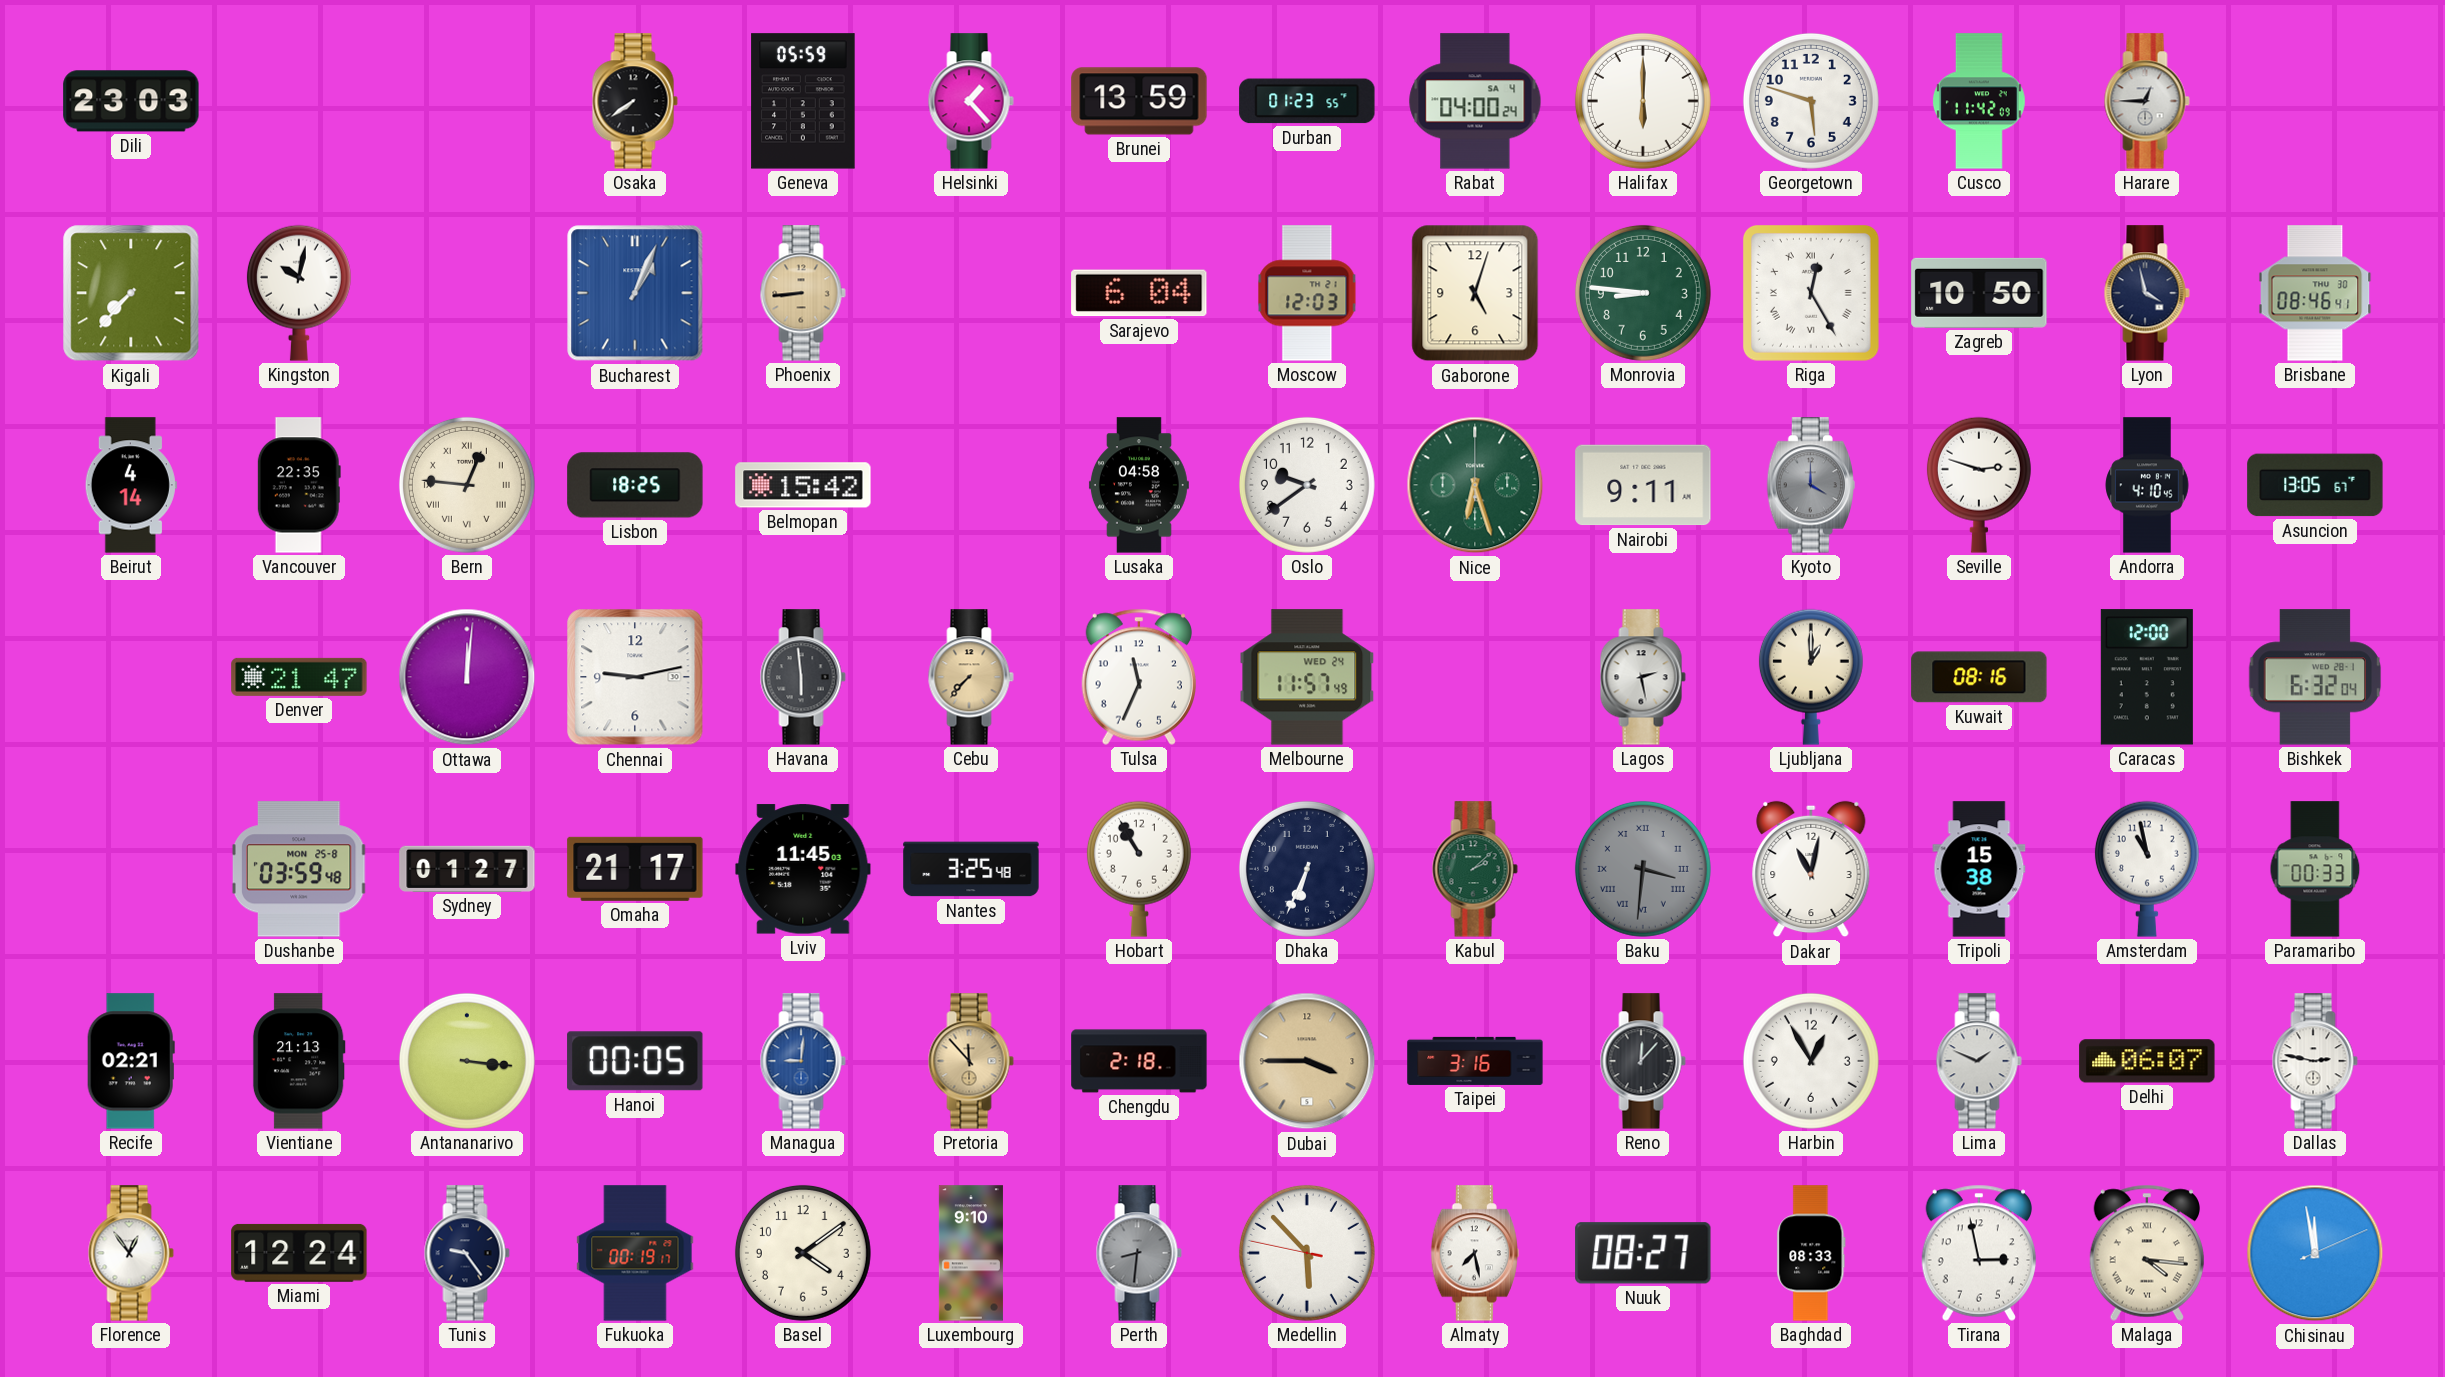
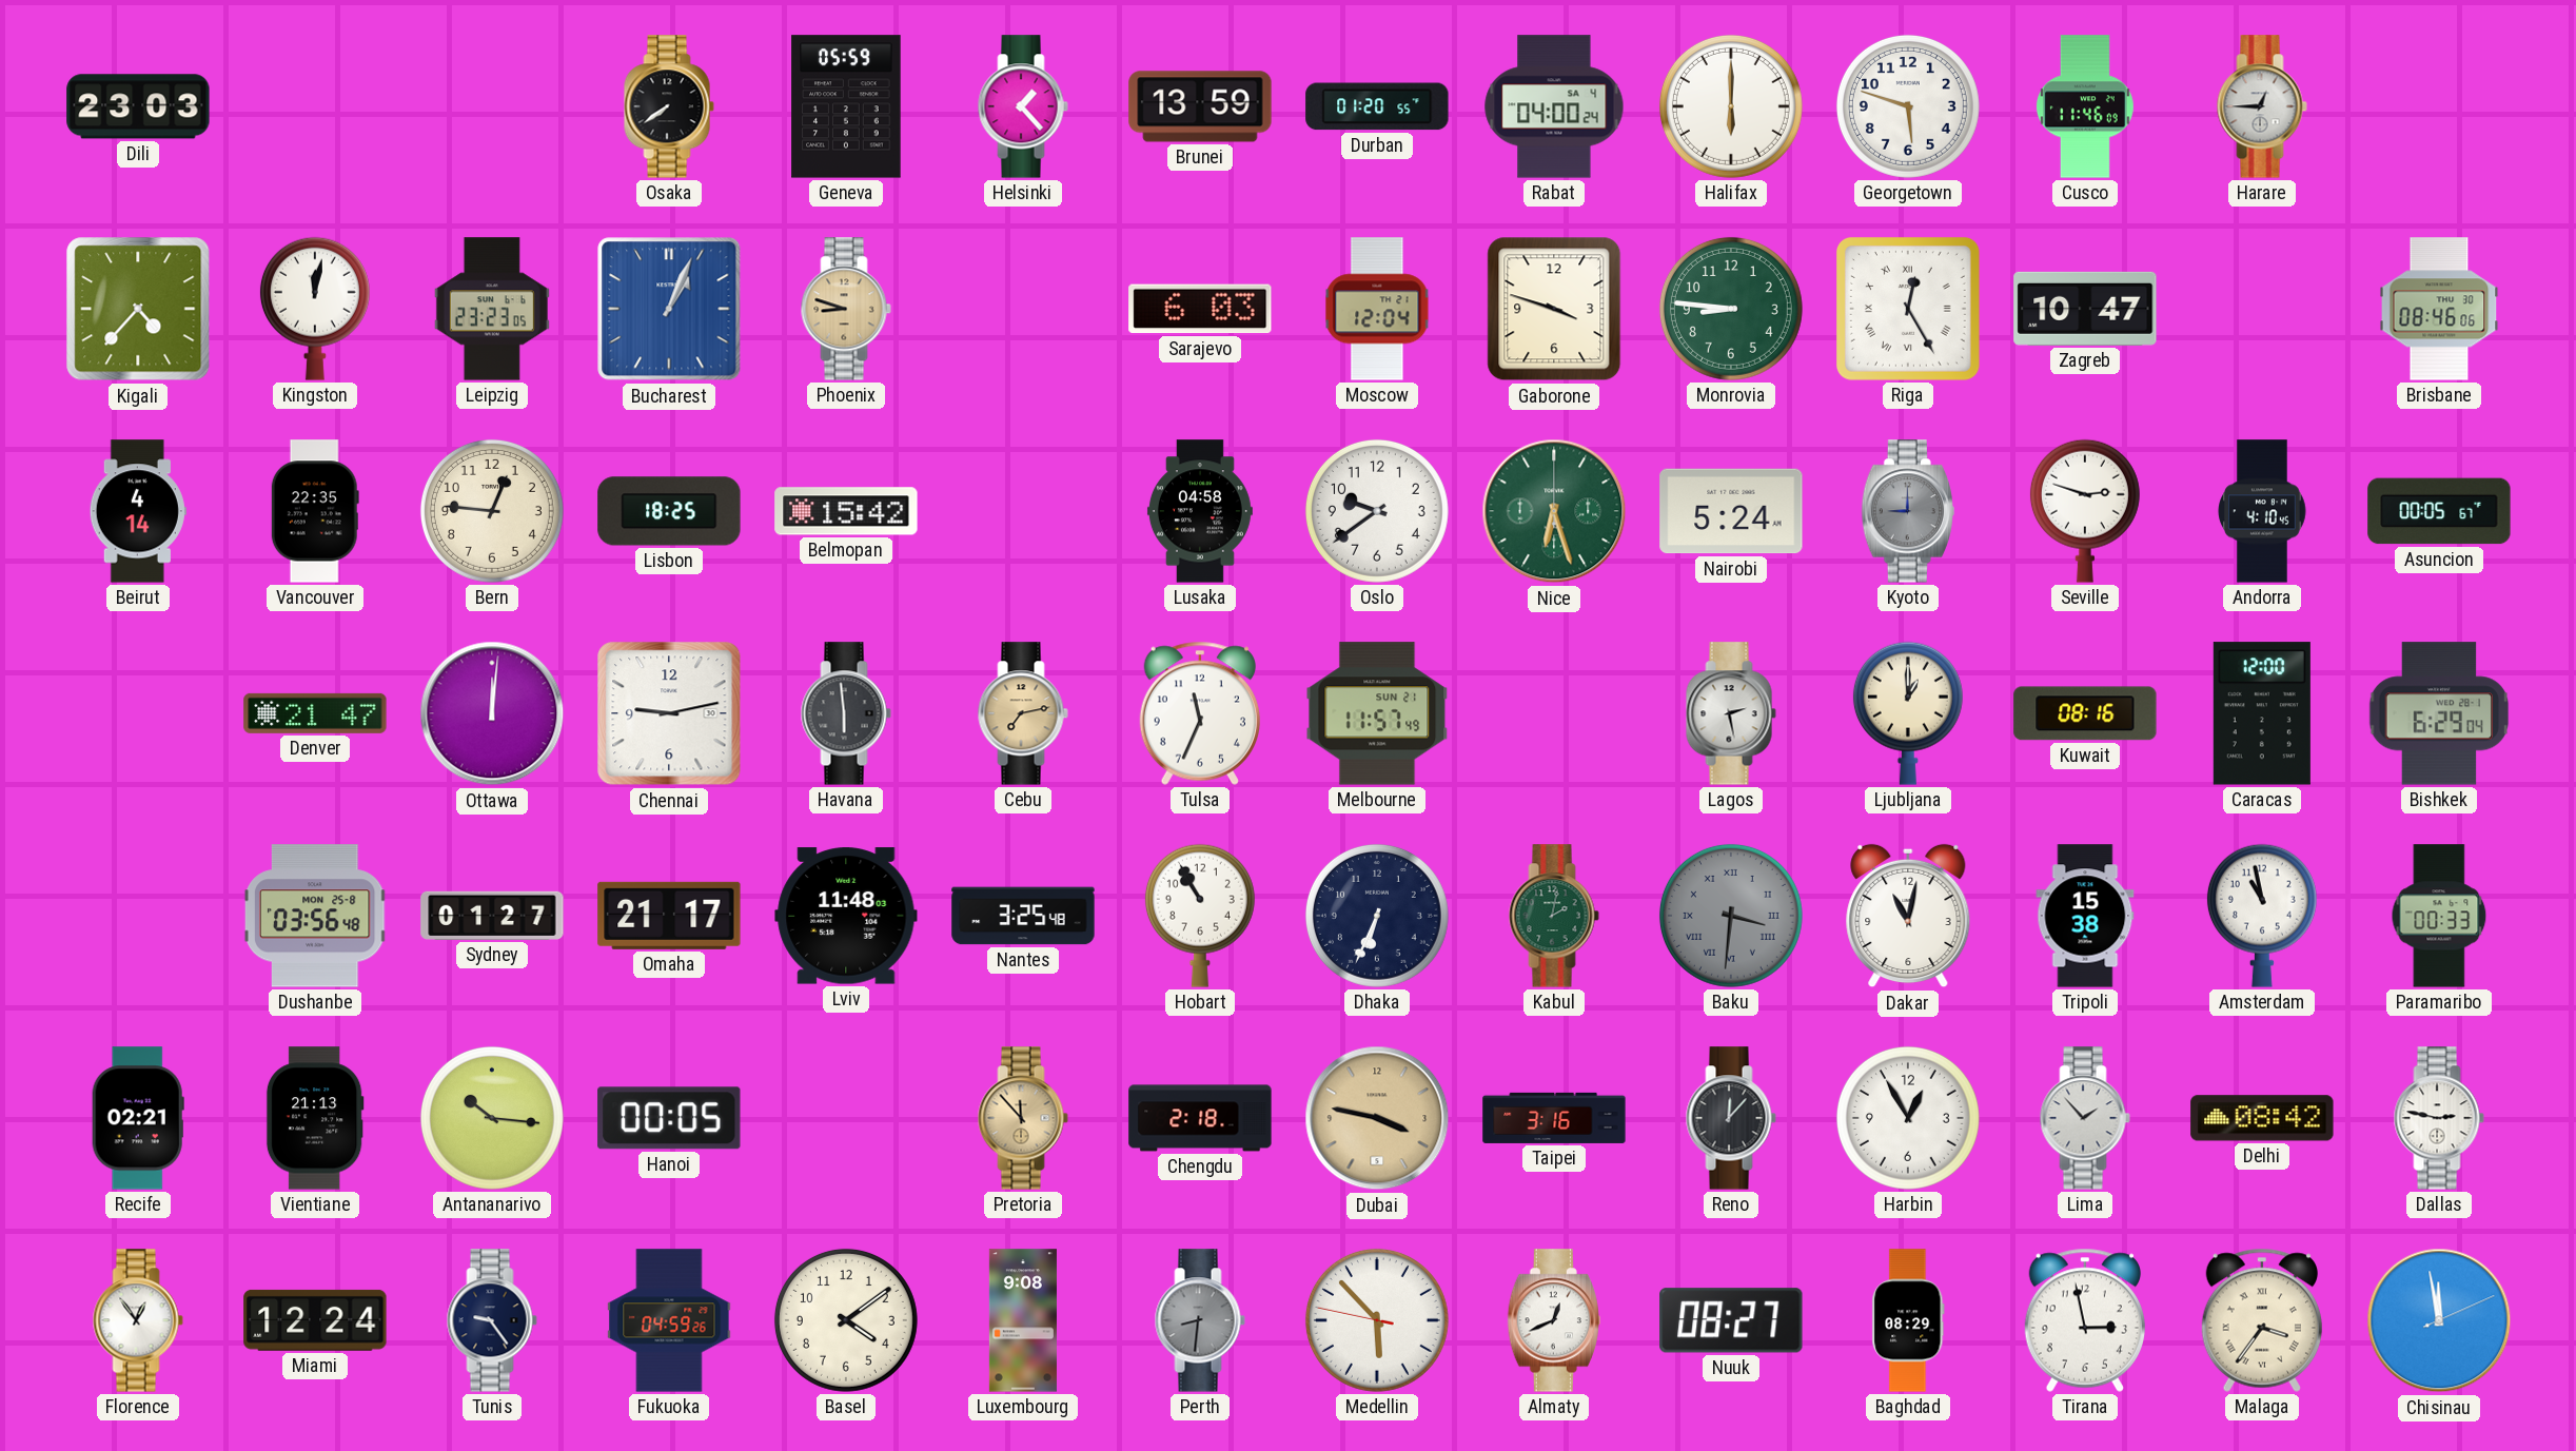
Durban: 01:23 -> 01:20 (1377, 106)
Cusco: 11:42 -> 11:46 (2085, 106)
Kigali: 7:37 -> 4:37 (138, 309)
Kingston: 10:02 -> 12:02 (315, 309)
Leipzig: none -> 23:23 (492, 309)
Phoenix: 8:44 -> 8:48 (846, 309)
Sarajevo: 6:04 -> 6:03 (1200, 309)
Moscow: 12:03 -> 12:04 (1377, 309)
Gaborone: 5:03 -> 3:48 (1554, 309)
Zagreb: 10:50 -> 10:47 (2085, 309)
Lyon: 3:58 -> none (2147, 293)
Brisbane: 08:46:41 -> 08:46:06 (2439, 309)
Bern numerals: Roman -> Arabic (492, 511)
Nairobi: 9:11 -> 5:24 (1731, 511)
Kyoto: 4:00 -> 9:00 (1908, 511)
Asuncion: 13:05 -> 00:05 (2439, 511)
Cebu: 7:37 -> 7:13 (1023, 713)
Melbourne date: WED 24 -> SUN 21 (1377, 713)
Bishkek: 6:32 -> 6:29 (2439, 713)
Dushanbe: 03:59 -> 03:56 (315, 916)
Lviv: 11:45 -> 11:48 (846, 916)
Kabul: 2:08 -> 2:02 (1554, 916)
Antananarivo: 3:16 -> 10:16 (492, 1118)
Managua: 9:01 -> none (803, 1061)
Dubai: 3:45 -> 3:47 (1377, 1118)
Lima: 1:49 -> 1:53 (2085, 1118)
Delhi: 06:07 -> 08:42 (2262, 1118)
Fukuoka: 00:19 -> 04:59 (669, 1320)
Luxembourg: 9:10 -> 9:08 (1023, 1320)
Almaty: 7:28 -> 12:41 (1554, 1320)
Baghdad: 08:33 -> 08:29 (1908, 1320)
Malaga: 4:16 -> 3:36 (2262, 1320)
